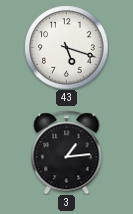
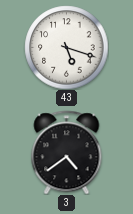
3: 1:14 -> 4:39 (67, 152)
